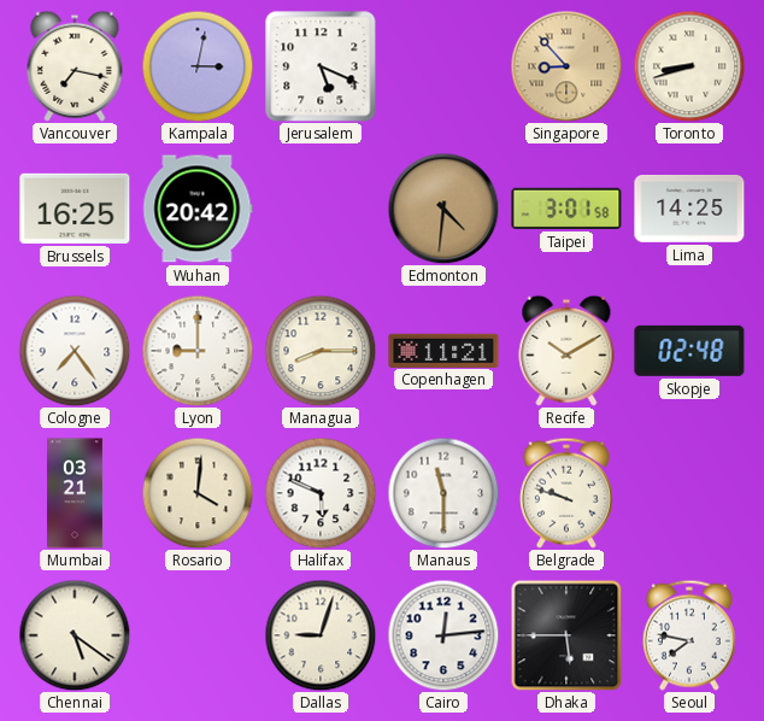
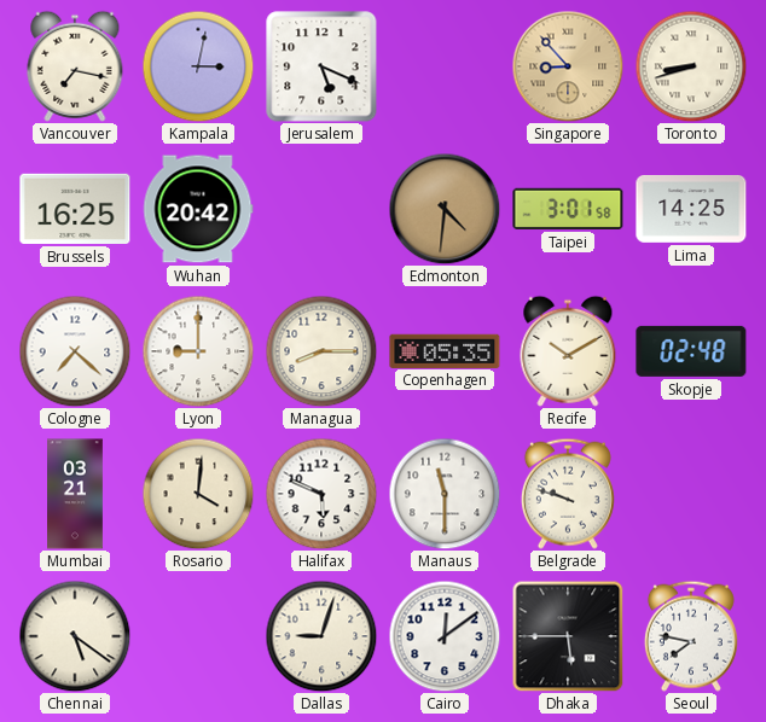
Cologne: 7:24 -> 7:22 (75, 351)
Copenhagen: 11:21 -> 05:35 (445, 350)
Cairo: 12:14 -> 12:09 (445, 636)
